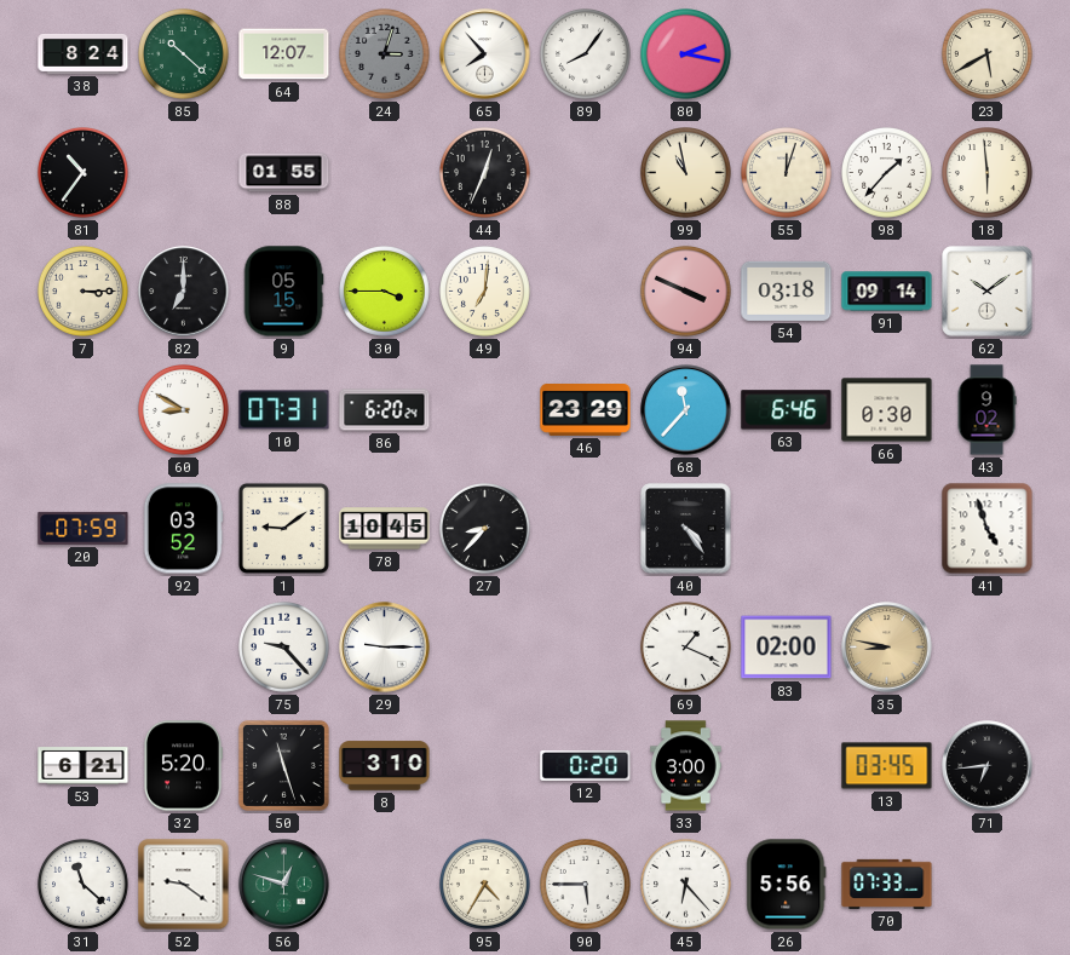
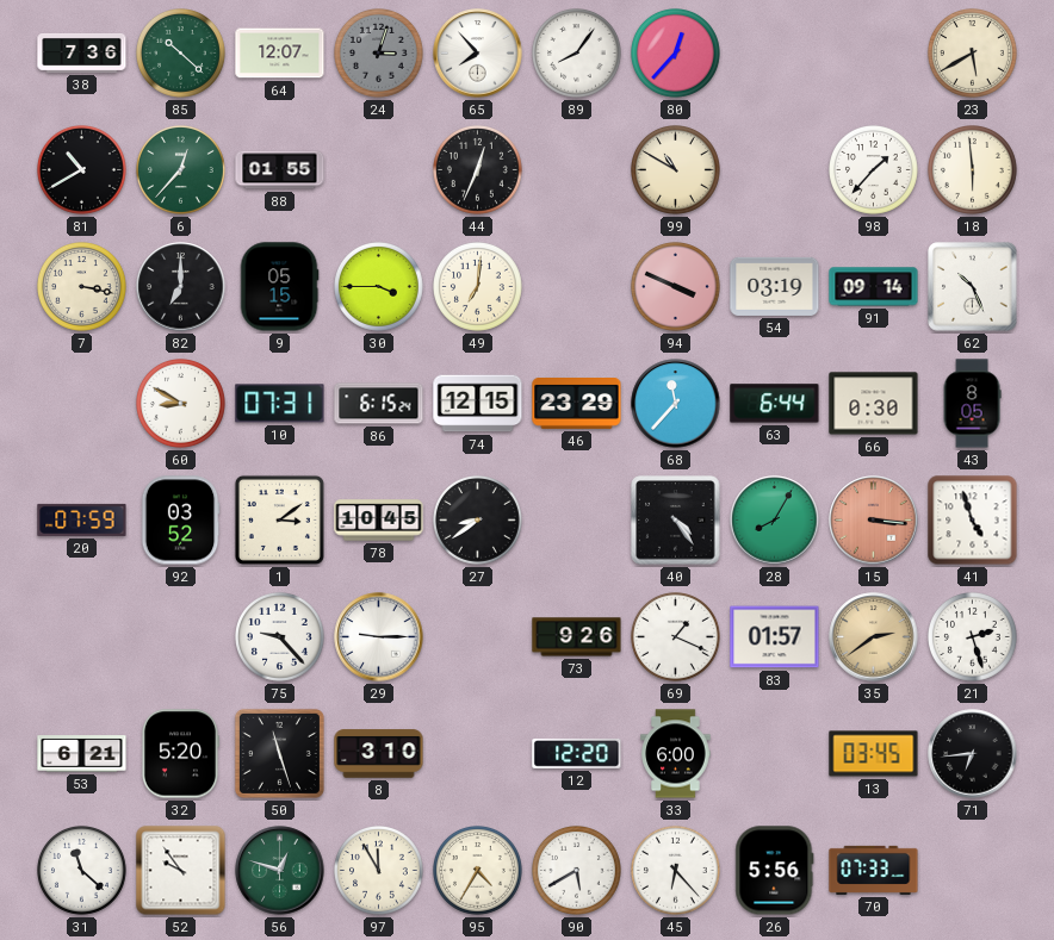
38: 8:24 -> 7:36 (82, 52)
80: 2:17 -> 12:37 (676, 54)
81: 10:36 -> 10:40 (82, 170)
6: none -> 12:37 (181, 170)
99: 10:58 -> 10:50 (676, 170)
55: 12:03 -> none (787, 173)
7: 3:15 -> 3:17 (82, 287)
54: 03:18 -> 03:19 (775, 286)
62: 10:09 -> 10:26 (973, 287)
86: 6:20 -> 6:15 (379, 404)
74: none -> 12:15 (478, 404)
63: 6:46 -> 6:44 (775, 404)
43: 9:02 -> 8:05 (972, 404)
1: 9:09 -> 3:09 (279, 519)
27: 8:37 -> 8:39 (478, 521)
28: none -> 8:05 (775, 521)
15: none -> 3:16 (874, 521)
73: none -> 9:26 (577, 637)
83: 02:00 -> 01:57 (775, 637)
35: 8:47 -> 2:39 (874, 637)
21: none -> 2:27 (973, 637)
12: 0:20 -> 12:20 (577, 753)
33: 3:00 -> 6:00 (676, 754)
52: 9:21 -> 9:54 (181, 871)
97: none -> 11:55 (379, 871)
90: 5:45 -> 5:40 (577, 871)
